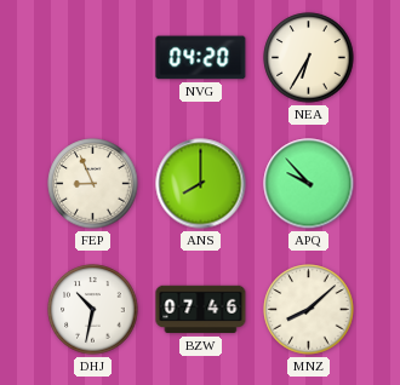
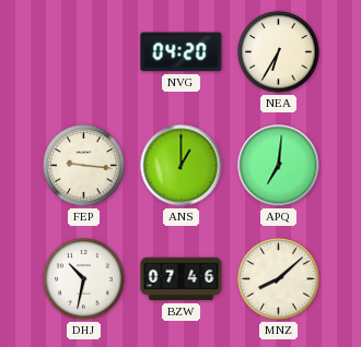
FEP: 8:56 -> 9:16 (84, 166)
ANS: 8:00 -> 1:00 (182, 166)
APQ: 9:53 -> 7:01 (279, 166)
